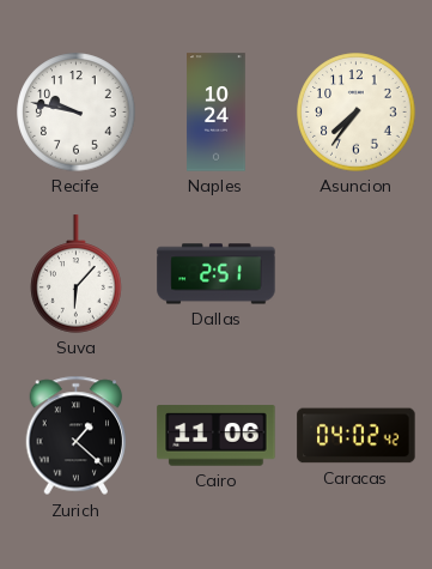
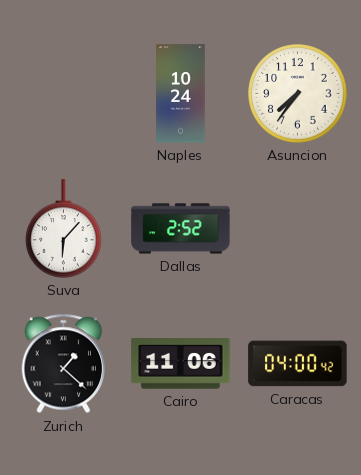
Recife: 9:47 -> none (77, 113)
Dallas: 2:51 -> 2:52 (181, 229)
Caracas: 04:02 -> 04:00 (298, 364)
